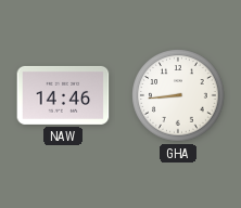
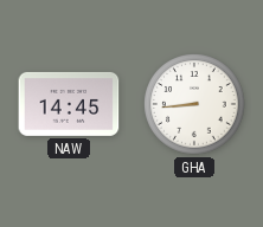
NAW: 14:46 -> 14:45 (69, 104)
